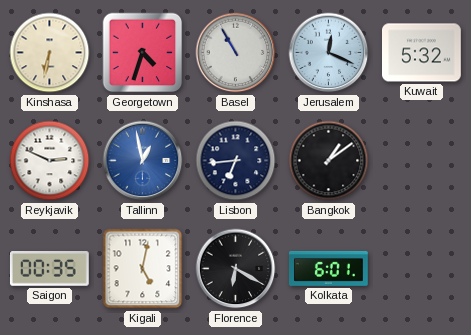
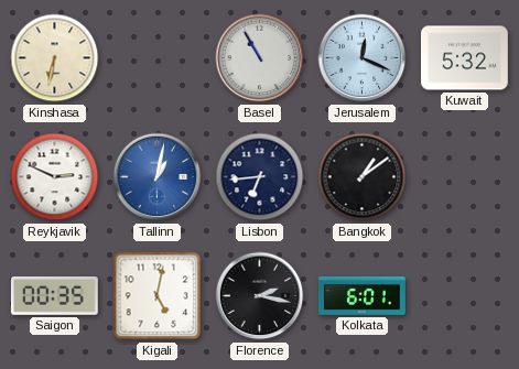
Georgetown: 4:33 -> none (143, 53)
Tallinn: 12:58 -> 1:02 (158, 177)
Florence: 6:20 -> 2:17 (260, 296)
